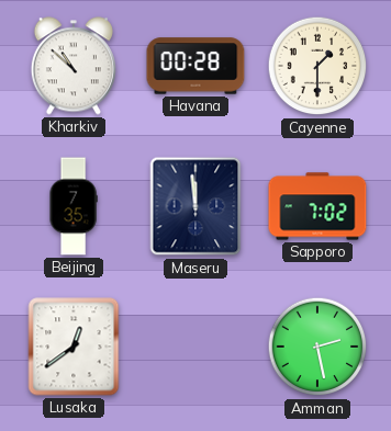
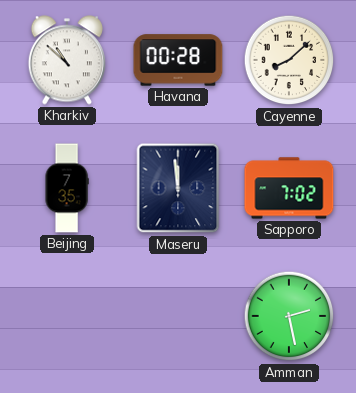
Cayenne: 1:30 -> 8:08 (289, 60)
Lusaka: 12:39 -> none (74, 347)
